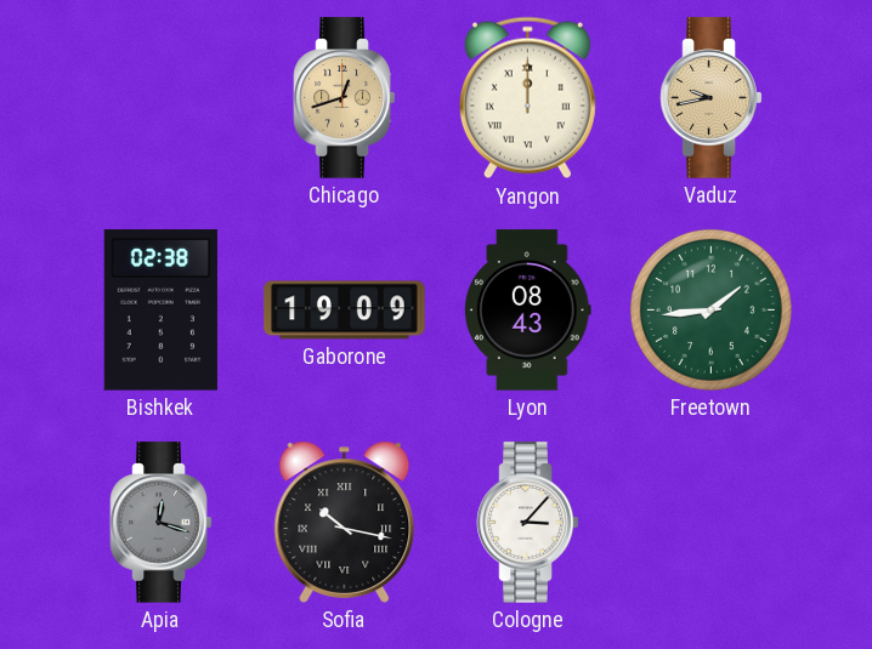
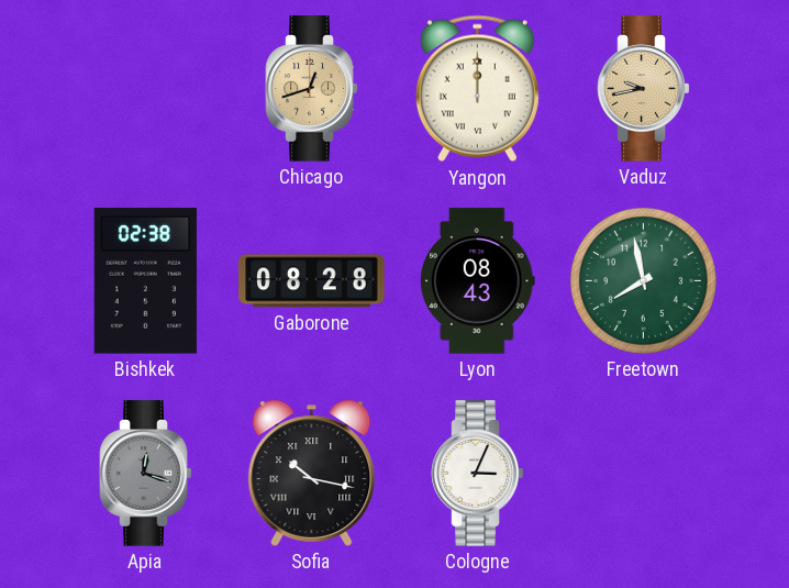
Gaborone: 19:09 -> 08:28 (312, 281)
Freetown: 1:44 -> 7:58 (643, 280)
Cologne: 3:07 -> 3:04 (478, 474)
